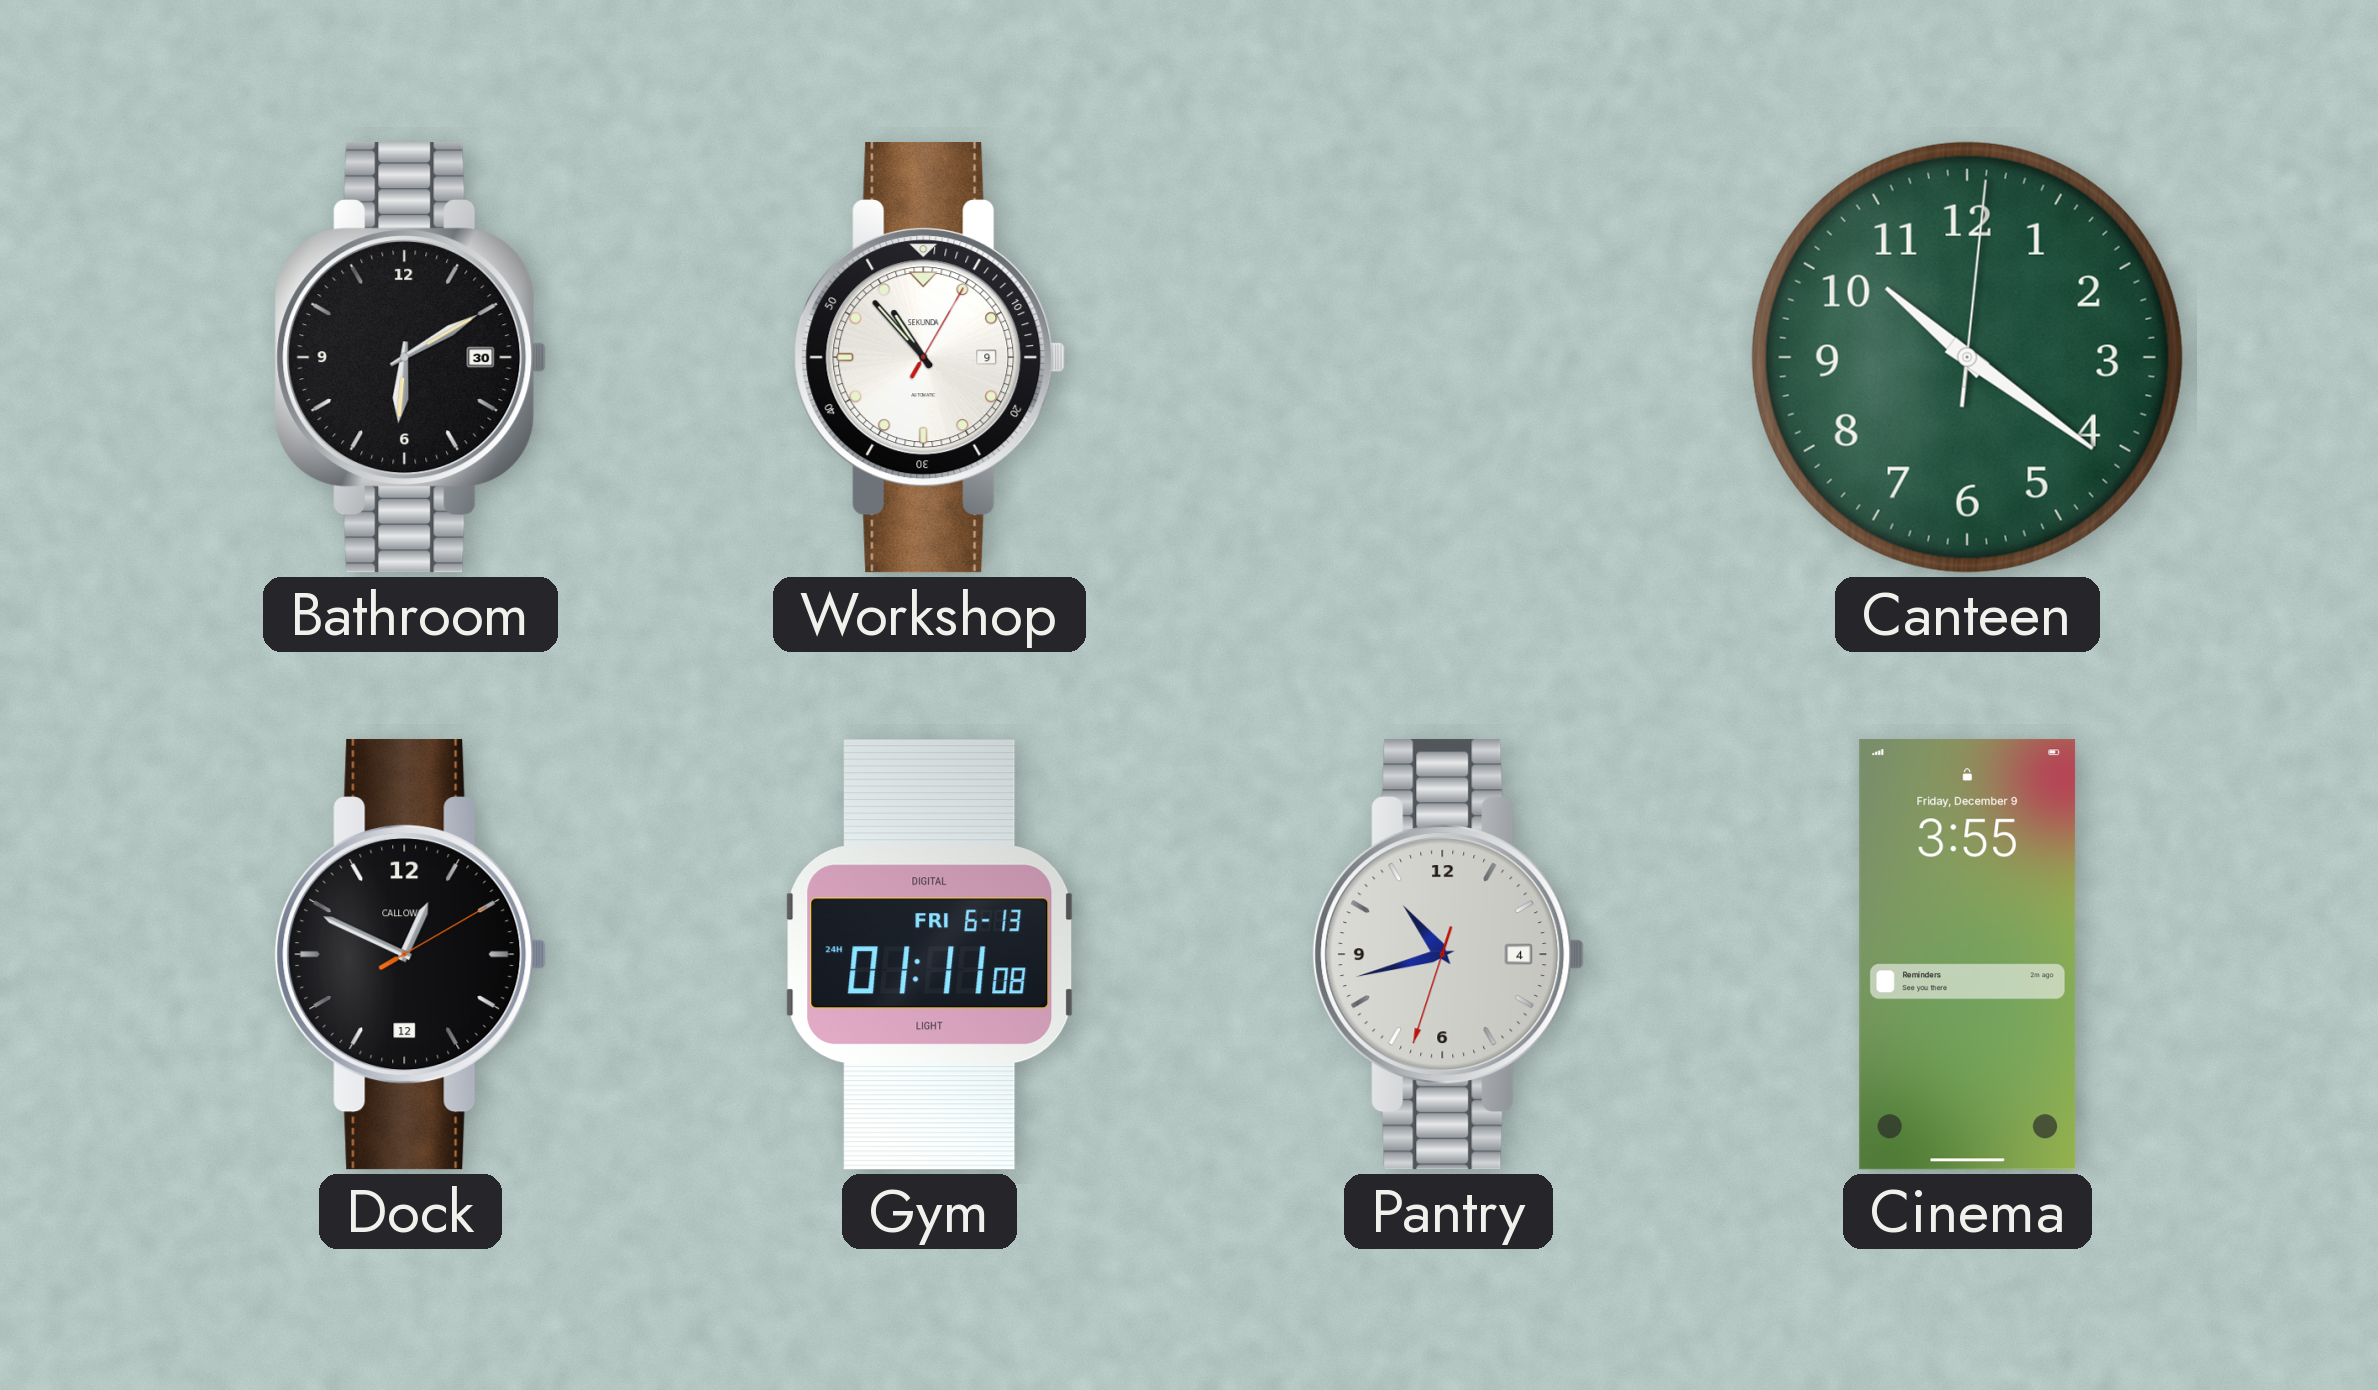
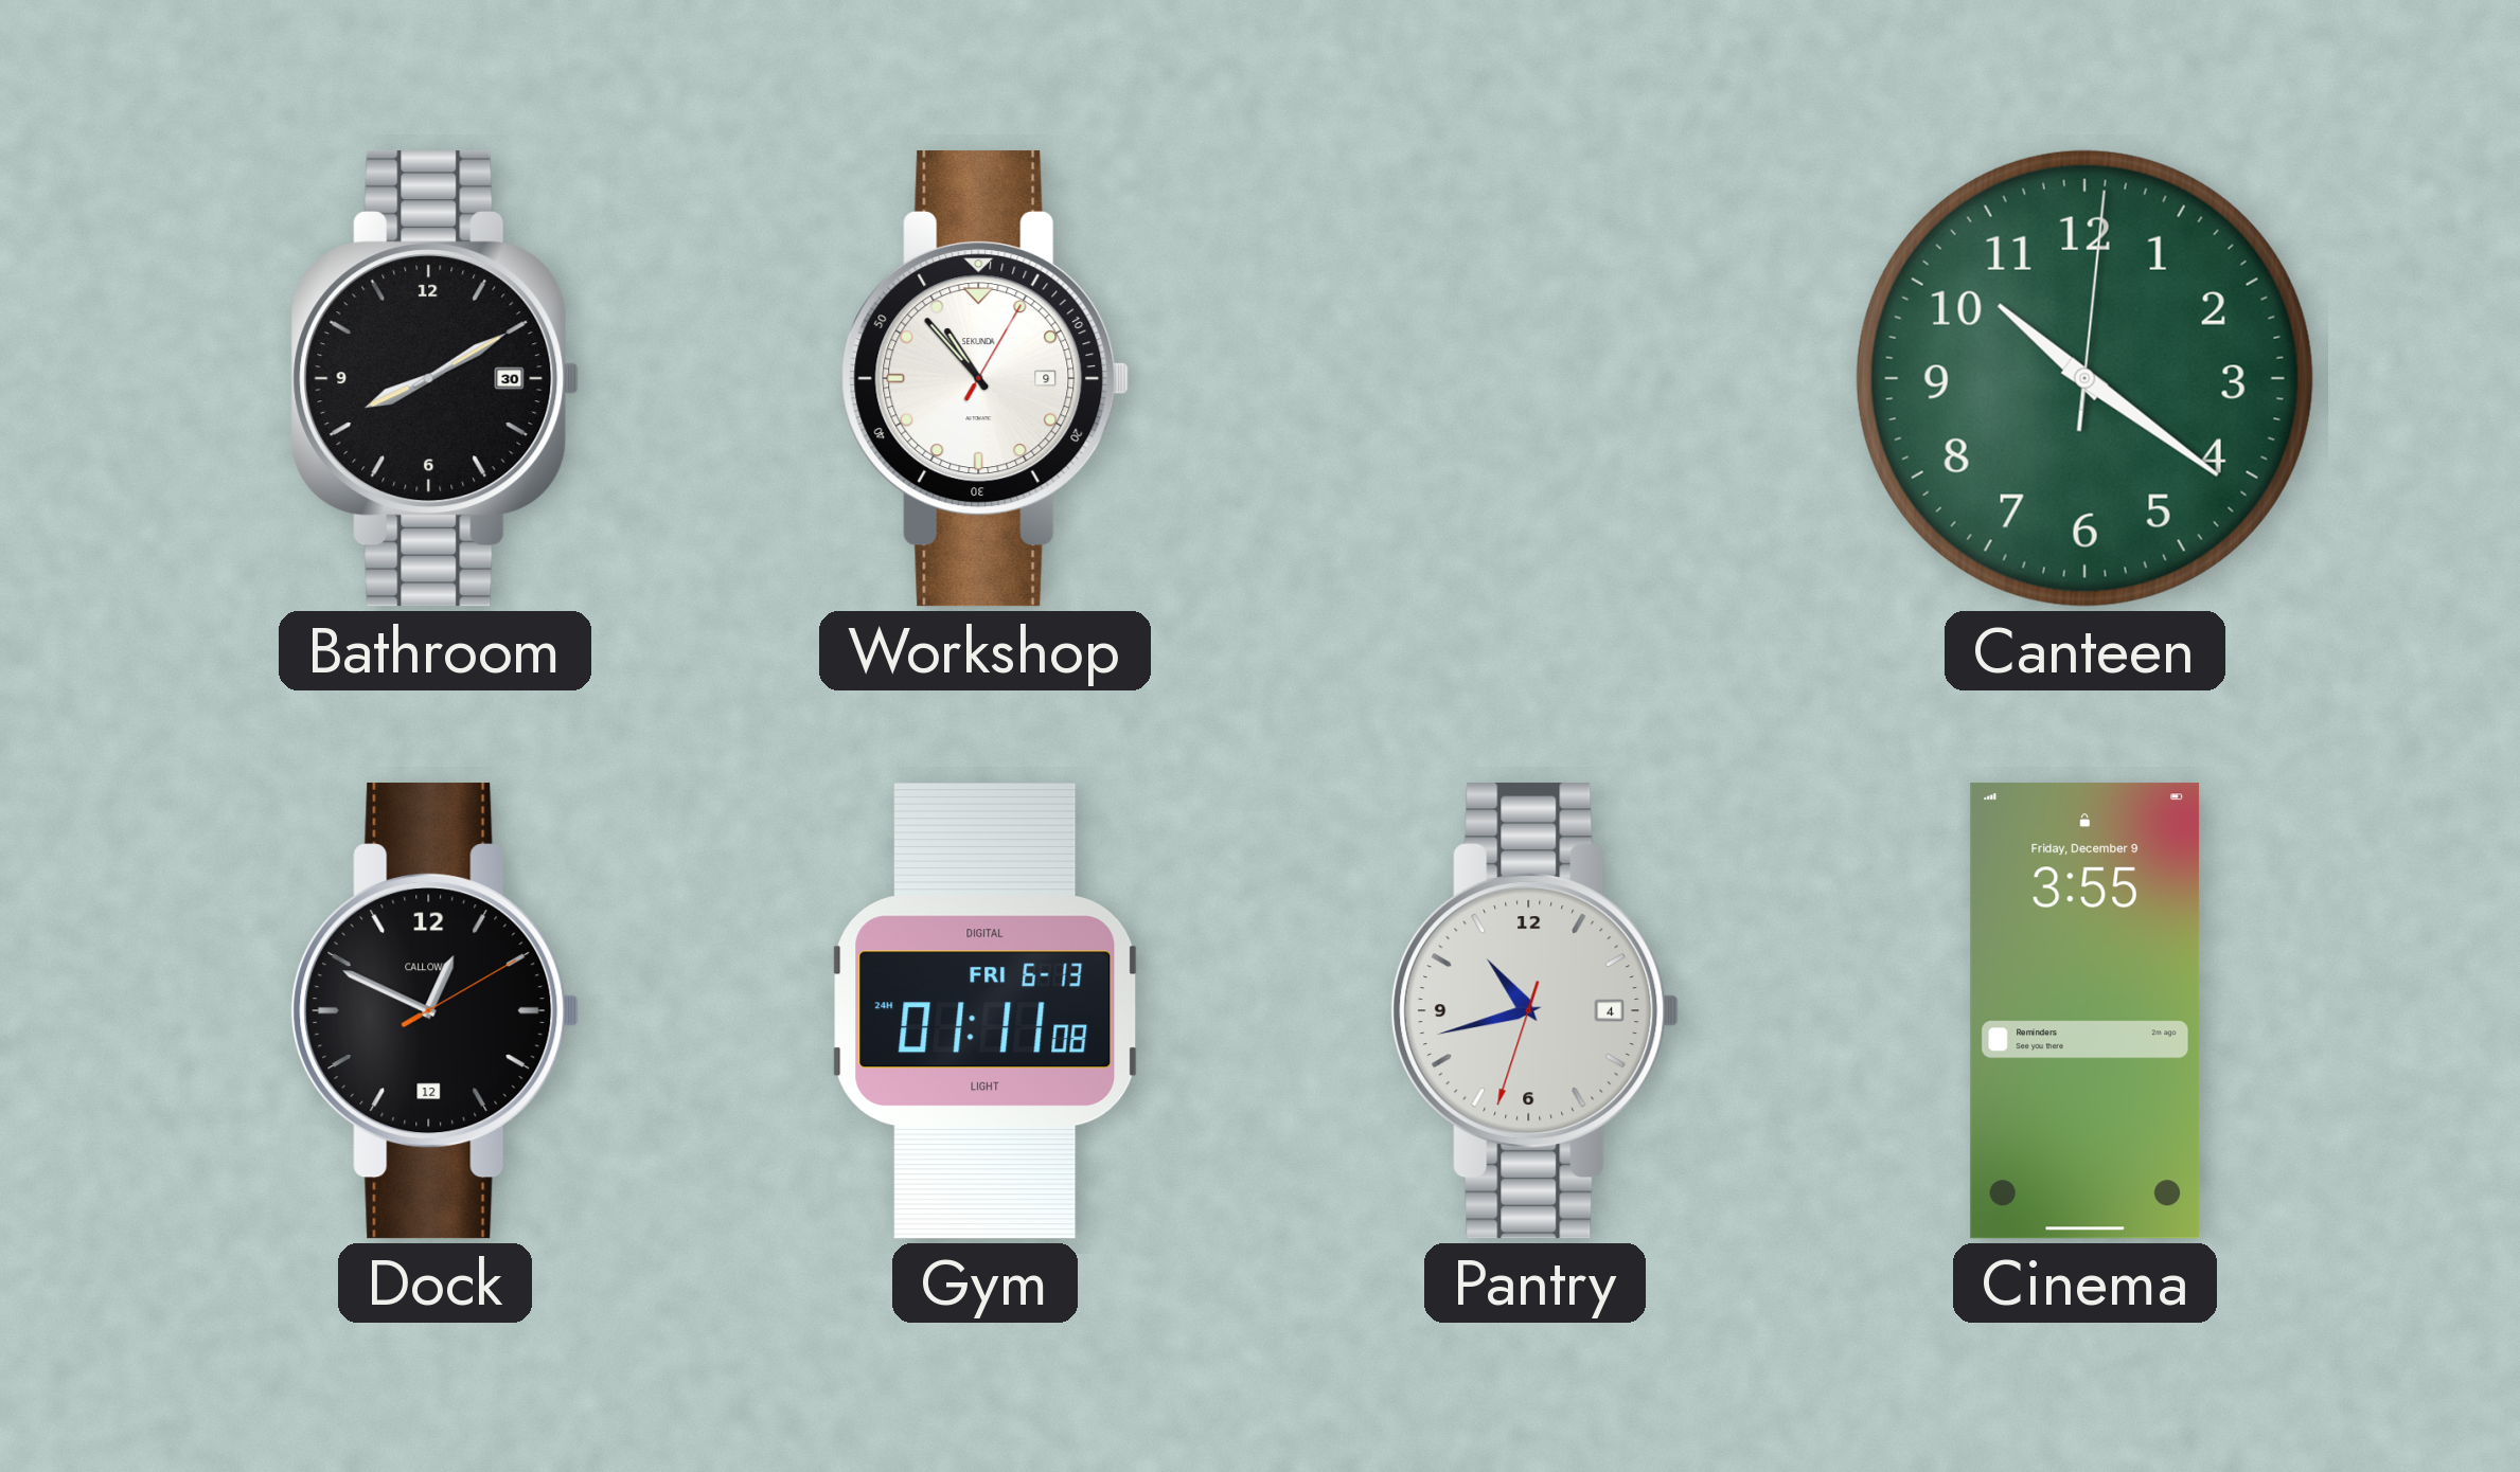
Bathroom: 6:10 -> 8:10 (436, 379)
